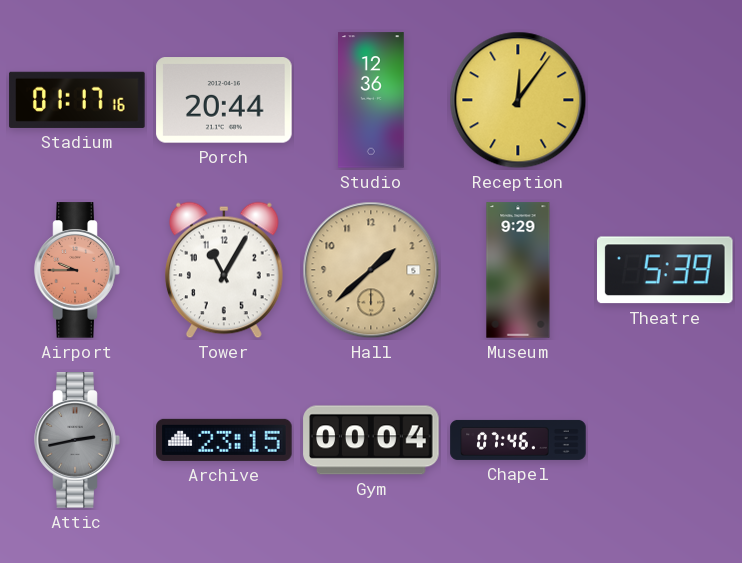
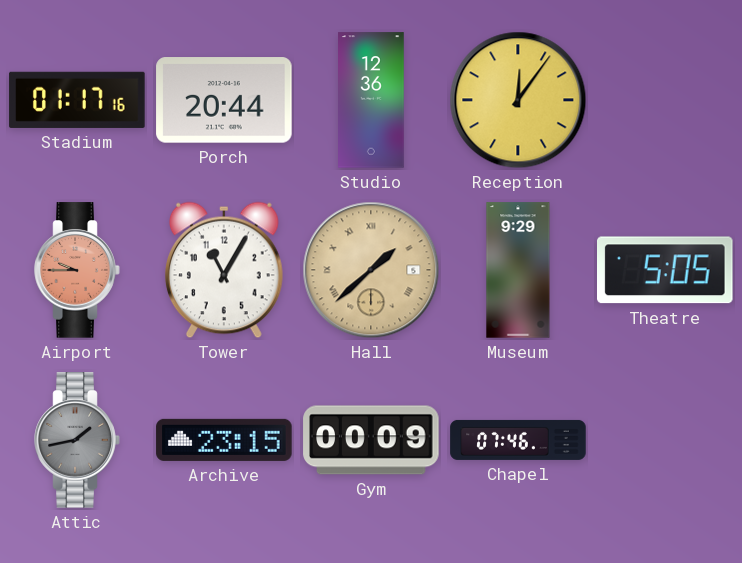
Hall numerals: Arabic -> Roman (371, 270)
Theatre: 5:39 -> 5:05 (666, 270)
Attic: 2:43 -> 1:43 (77, 440)
Gym: 00:04 -> 00:09 (371, 440)
